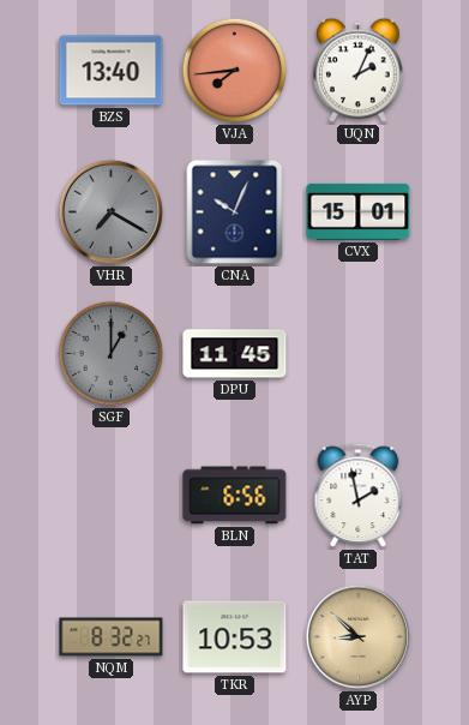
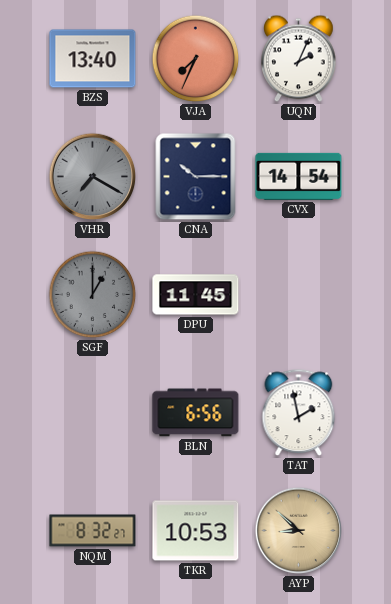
VJA: 7:44 -> 7:34 (196, 59)
CNA: 10:04 -> 10:15 (196, 177)
CVX: 15:01 -> 14:54 (299, 176)
